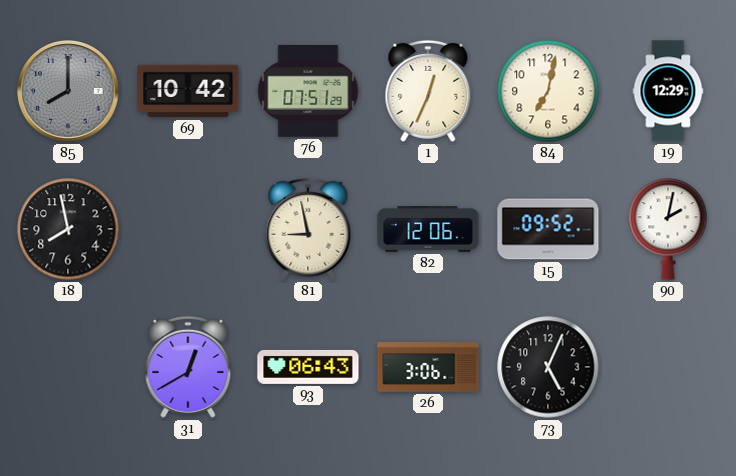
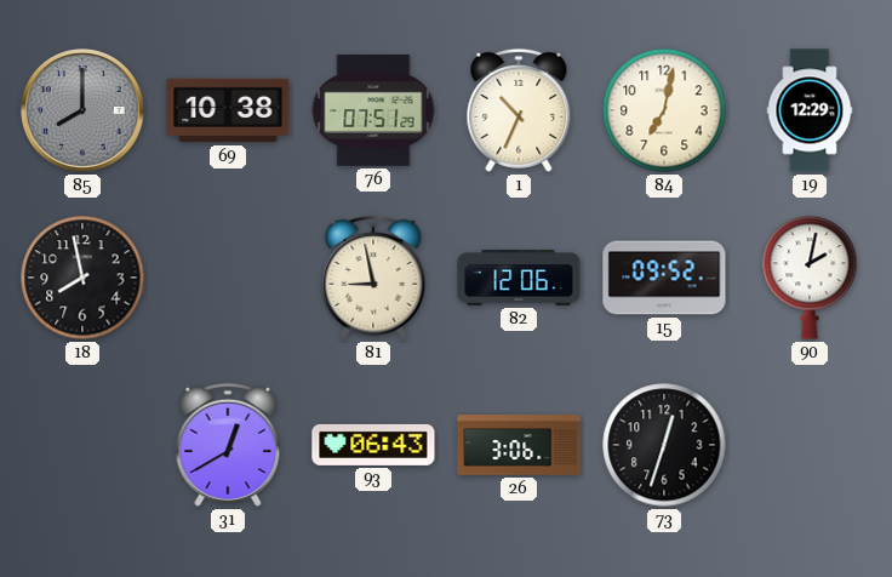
69: 10:42 -> 10:38 (228, 110)
1: 12:34 -> 10:34 (519, 110)
73: 5:04 -> 12:33 (664, 445)
